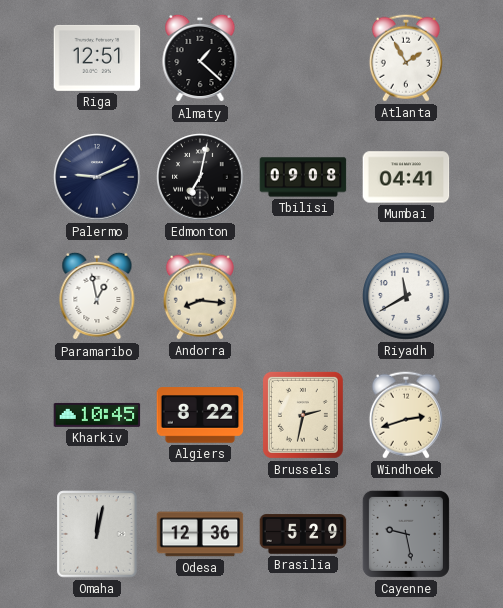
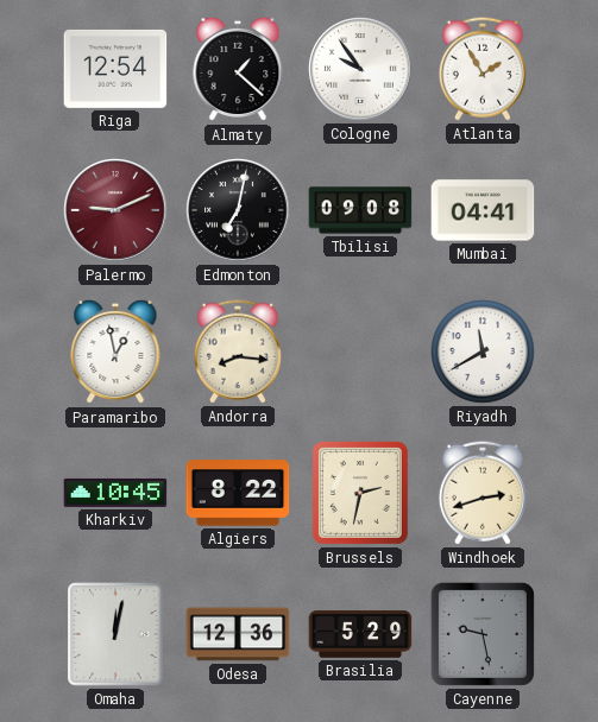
Riga: 12:51 -> 12:54 (115, 69)
Cologne: none -> 9:54 (360, 69)
Palermo dial: navy -> burgundy (115, 210)
